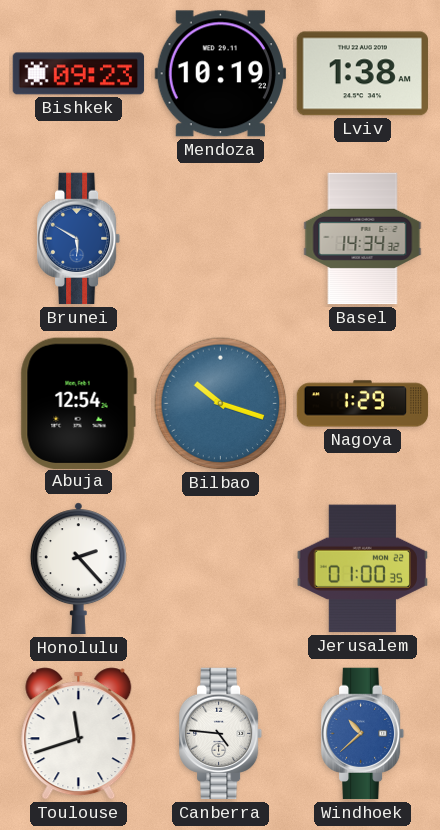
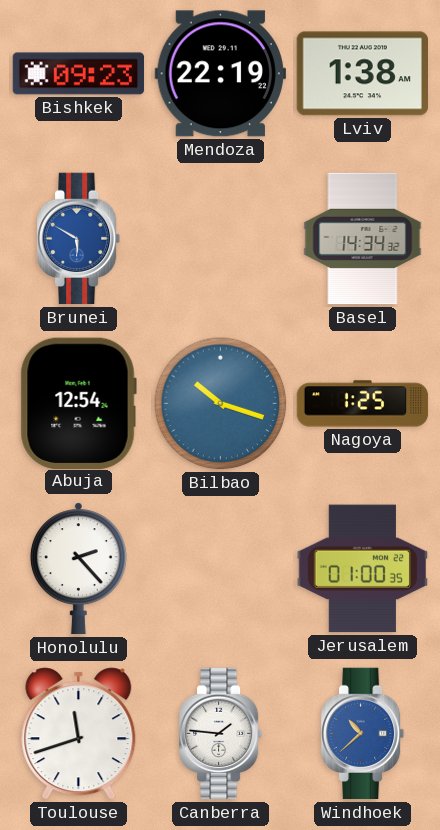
Mendoza: 10:19 -> 22:19 (220, 74)
Nagoya: 1:29 -> 1:25 (363, 404)
Canberra: 4:46 -> 1:46 (221, 734)
